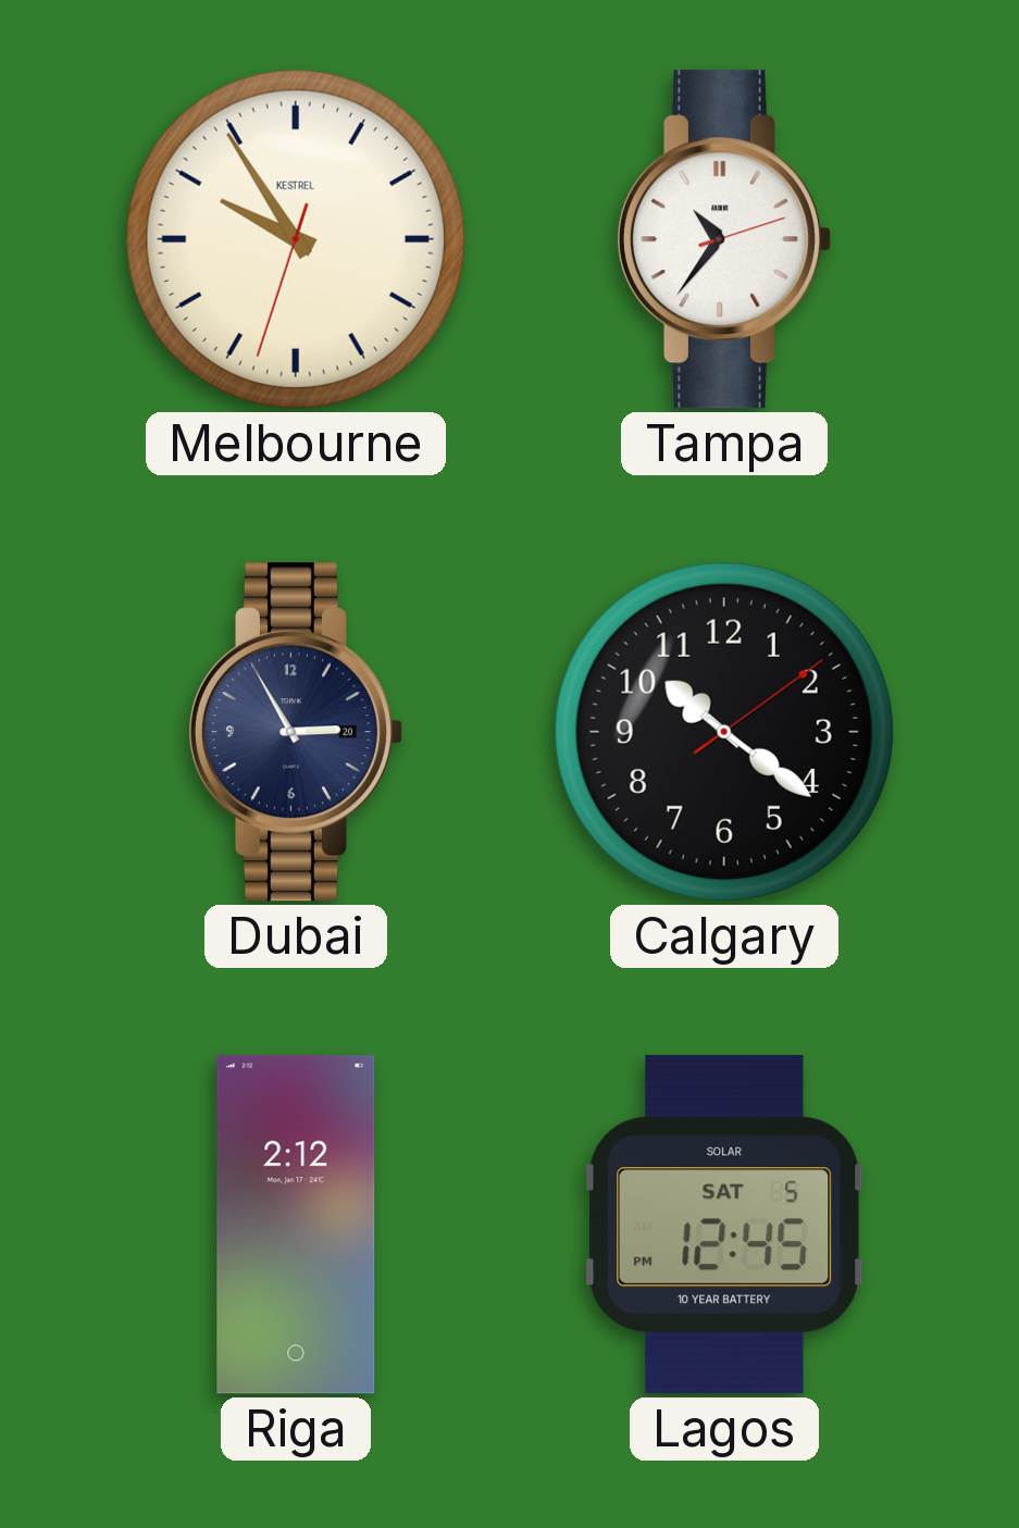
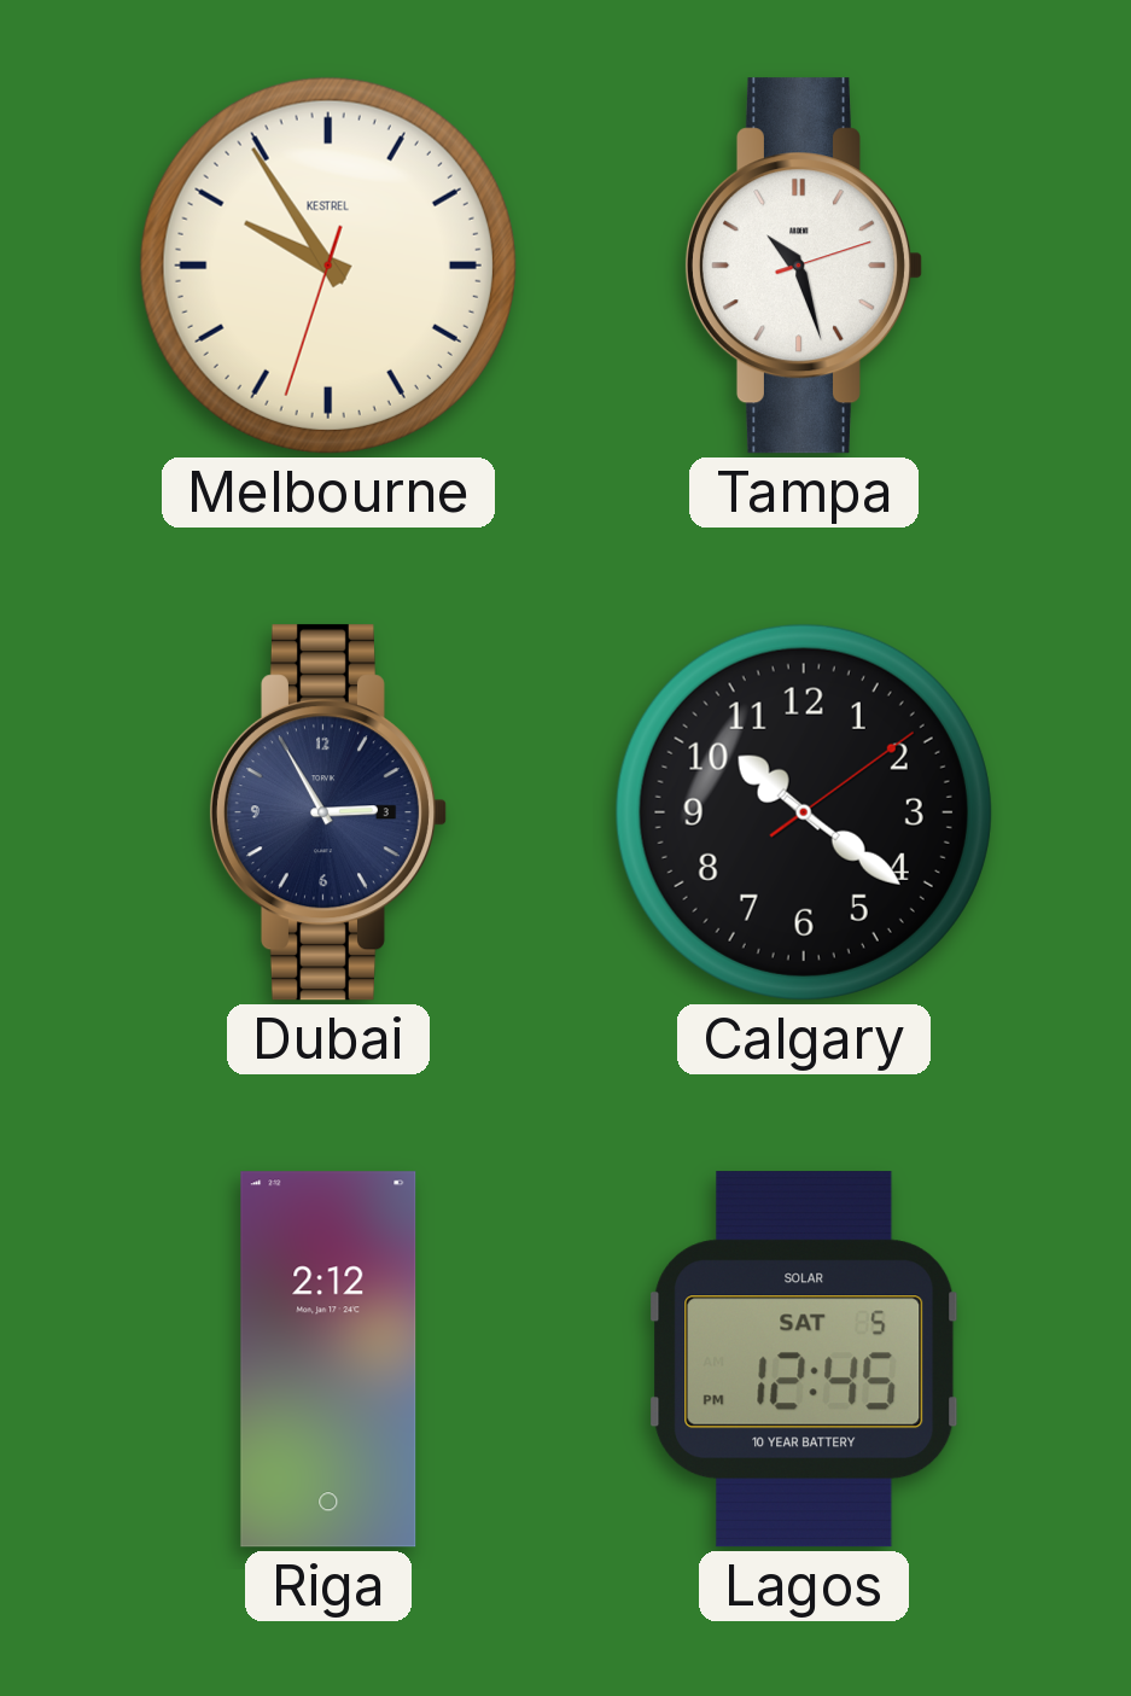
Tampa: 10:36 -> 10:27 (803, 266)
Dubai date: 20 -> 3 (327, 812)
